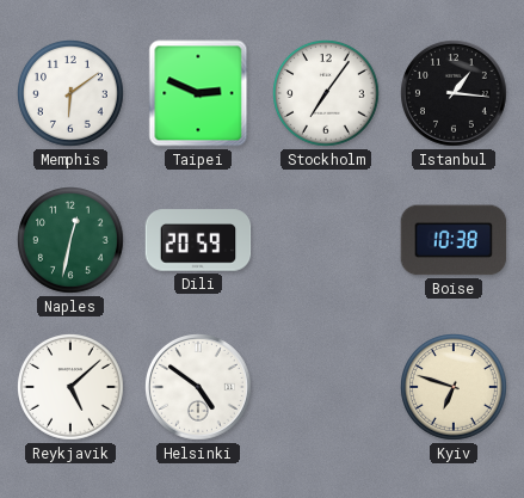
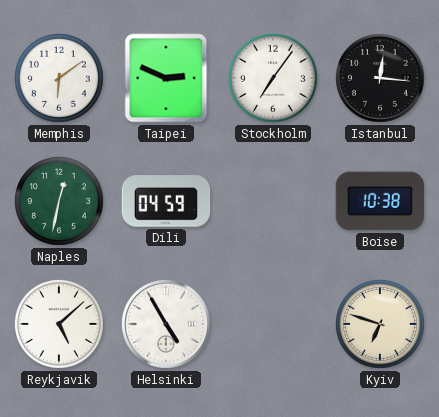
Istanbul: 1:16 -> 12:16 (381, 79)
Dili: 20:59 -> 04:59 (166, 201)
Helsinki: 4:51 -> 4:55 (167, 325)
